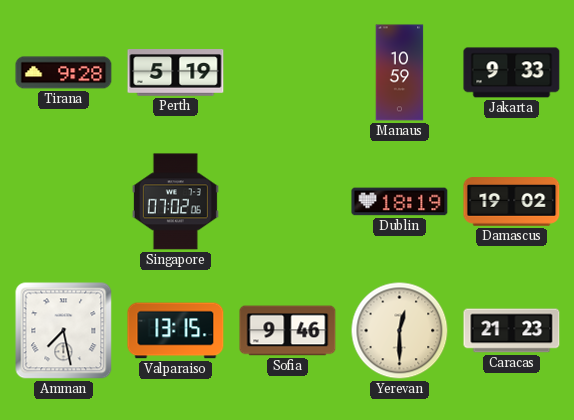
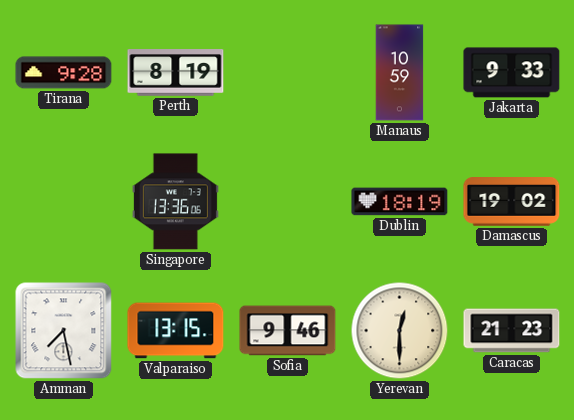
Perth: 5:19 -> 8:19 (176, 73)
Singapore: 07:02 -> 13:36 (175, 202)
